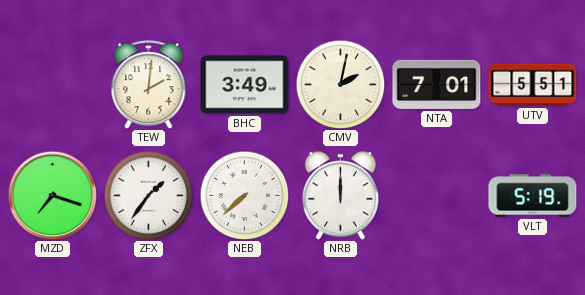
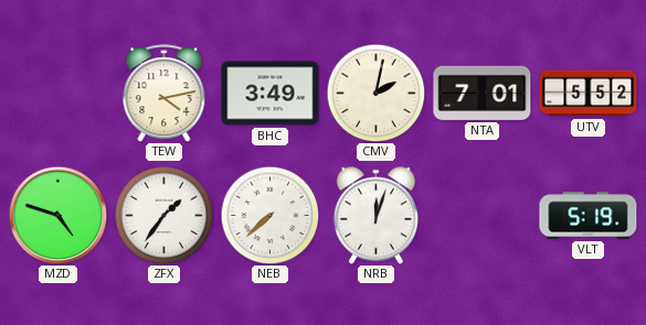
TEW: 2:01 -> 4:13 (165, 94)
UTV: 5:51 -> 5:52 (589, 94)
MZD: 7:18 -> 4:48 (57, 215)
NRB: 12:00 -> 12:03 (375, 216)
